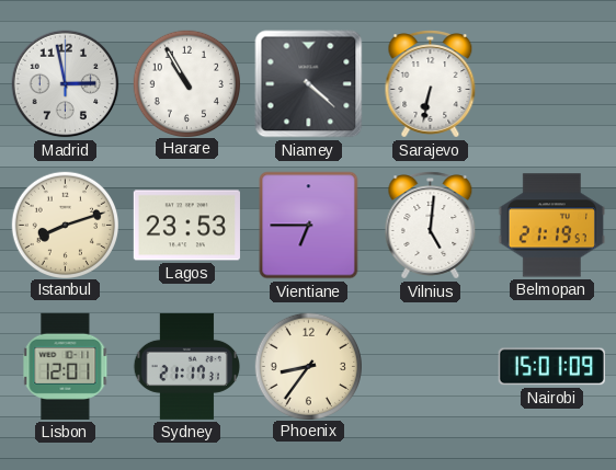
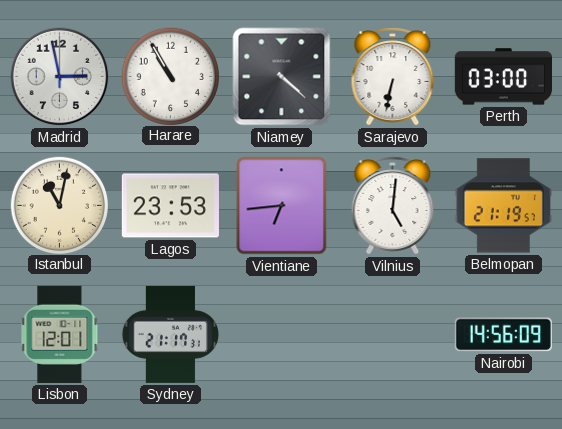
Perth: none -> 03:00 (503, 77)
Istanbul: 8:12 -> 11:02 (59, 205)
Vientiane: 6:45 -> 6:44 (282, 206)
Phoenix: 8:36 -> none (308, 366)
Nairobi: 15:01 -> 14:56 (503, 335)
